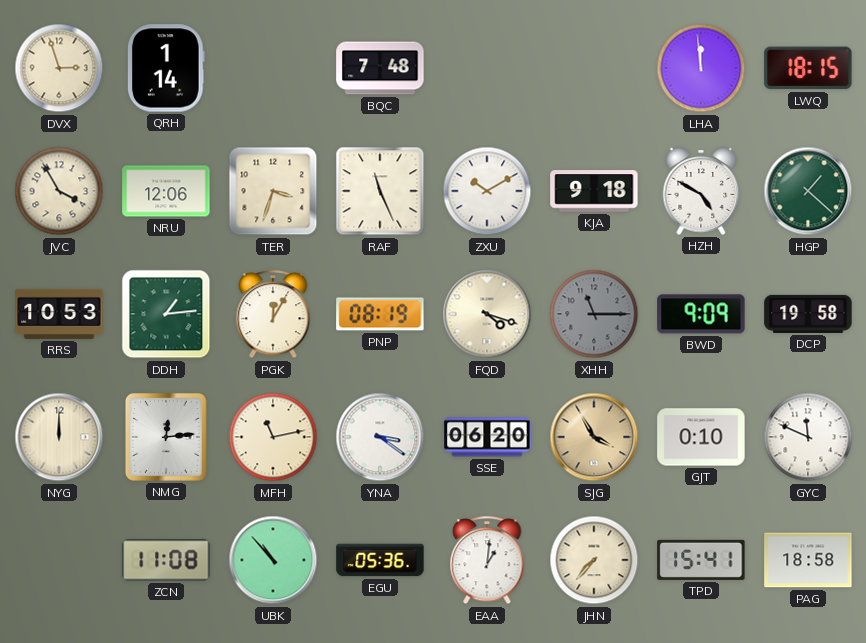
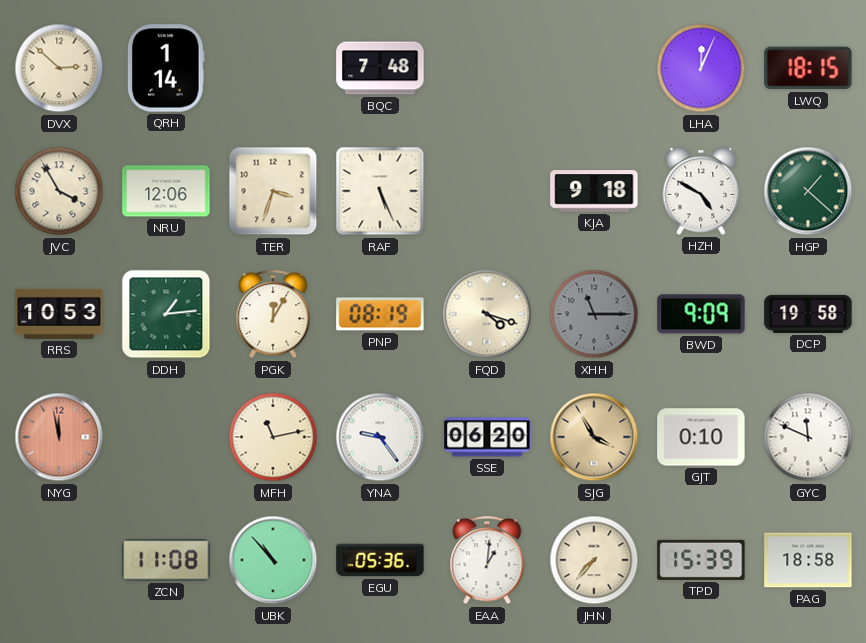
DVX: 2:57 -> 2:52 (59, 68)
LHA: 11:59 -> 12:04 (701, 68)
RAF: 11:26 -> 5:26 (380, 191)
ZXU: 10:10 -> none (487, 191)
NYG: 12:00 -> 11:58 (59, 437)
NYG dial: cream -> salmon (59, 437)
NMG: 12:14 -> none (166, 438)
YNA: 3:21 -> 9:24 (380, 437)
TPD: 15:41 -> 15:39 (701, 560)
